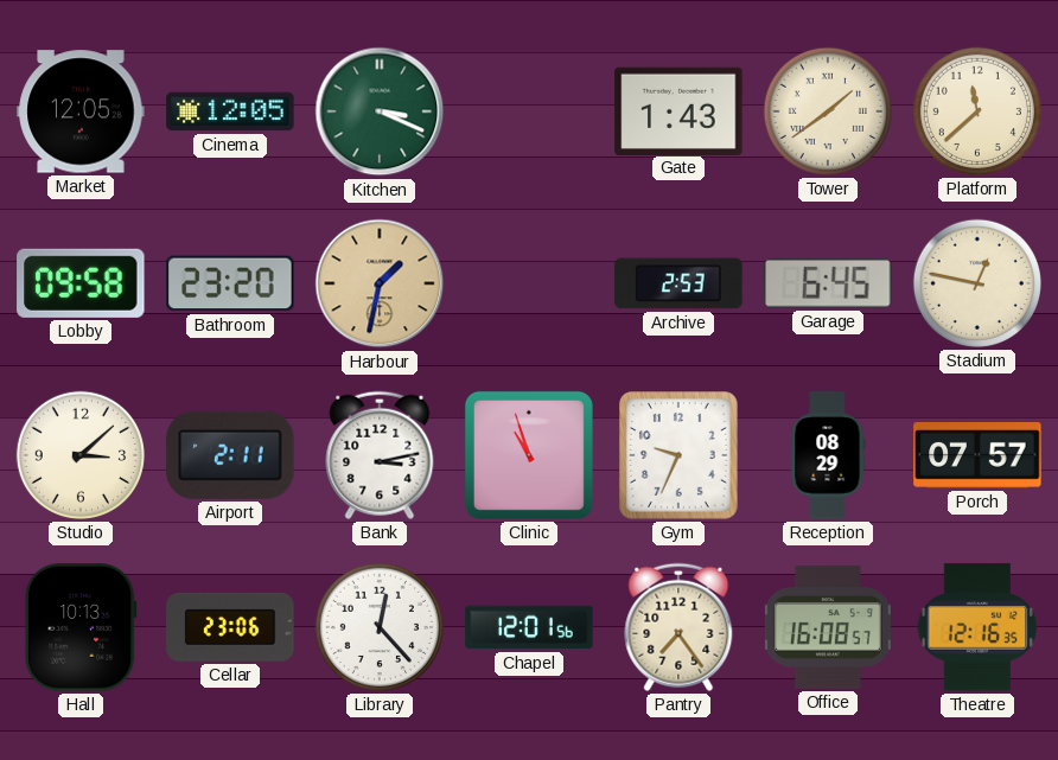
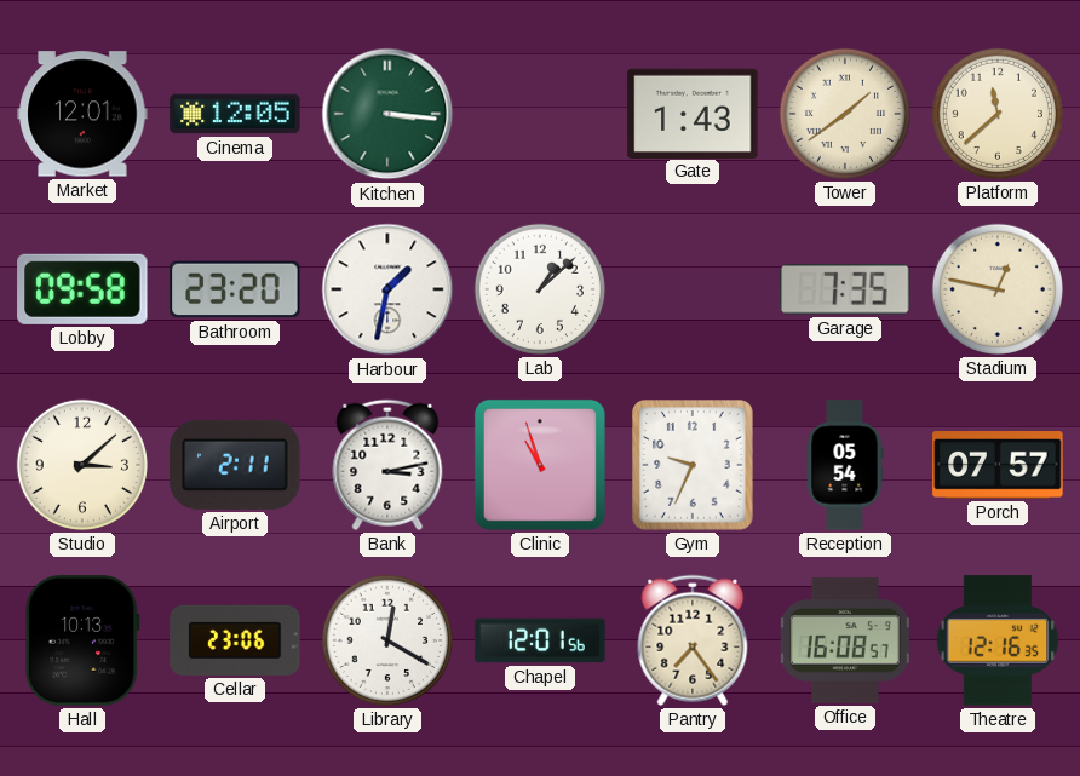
Market: 12:05 -> 12:01 (82, 114)
Kitchen: 3:19 -> 3:16 (387, 114)
Harbour dial: champagne -> white (387, 289)
Lab: none -> 1:08 (540, 289)
Archive: 2:53 -> none (678, 283)
Garage: 6:45 -> 7:35 (845, 291)
Reception: 08:29 -> 05:54 (845, 465)
Library: 12:23 -> 12:20 (387, 640)
